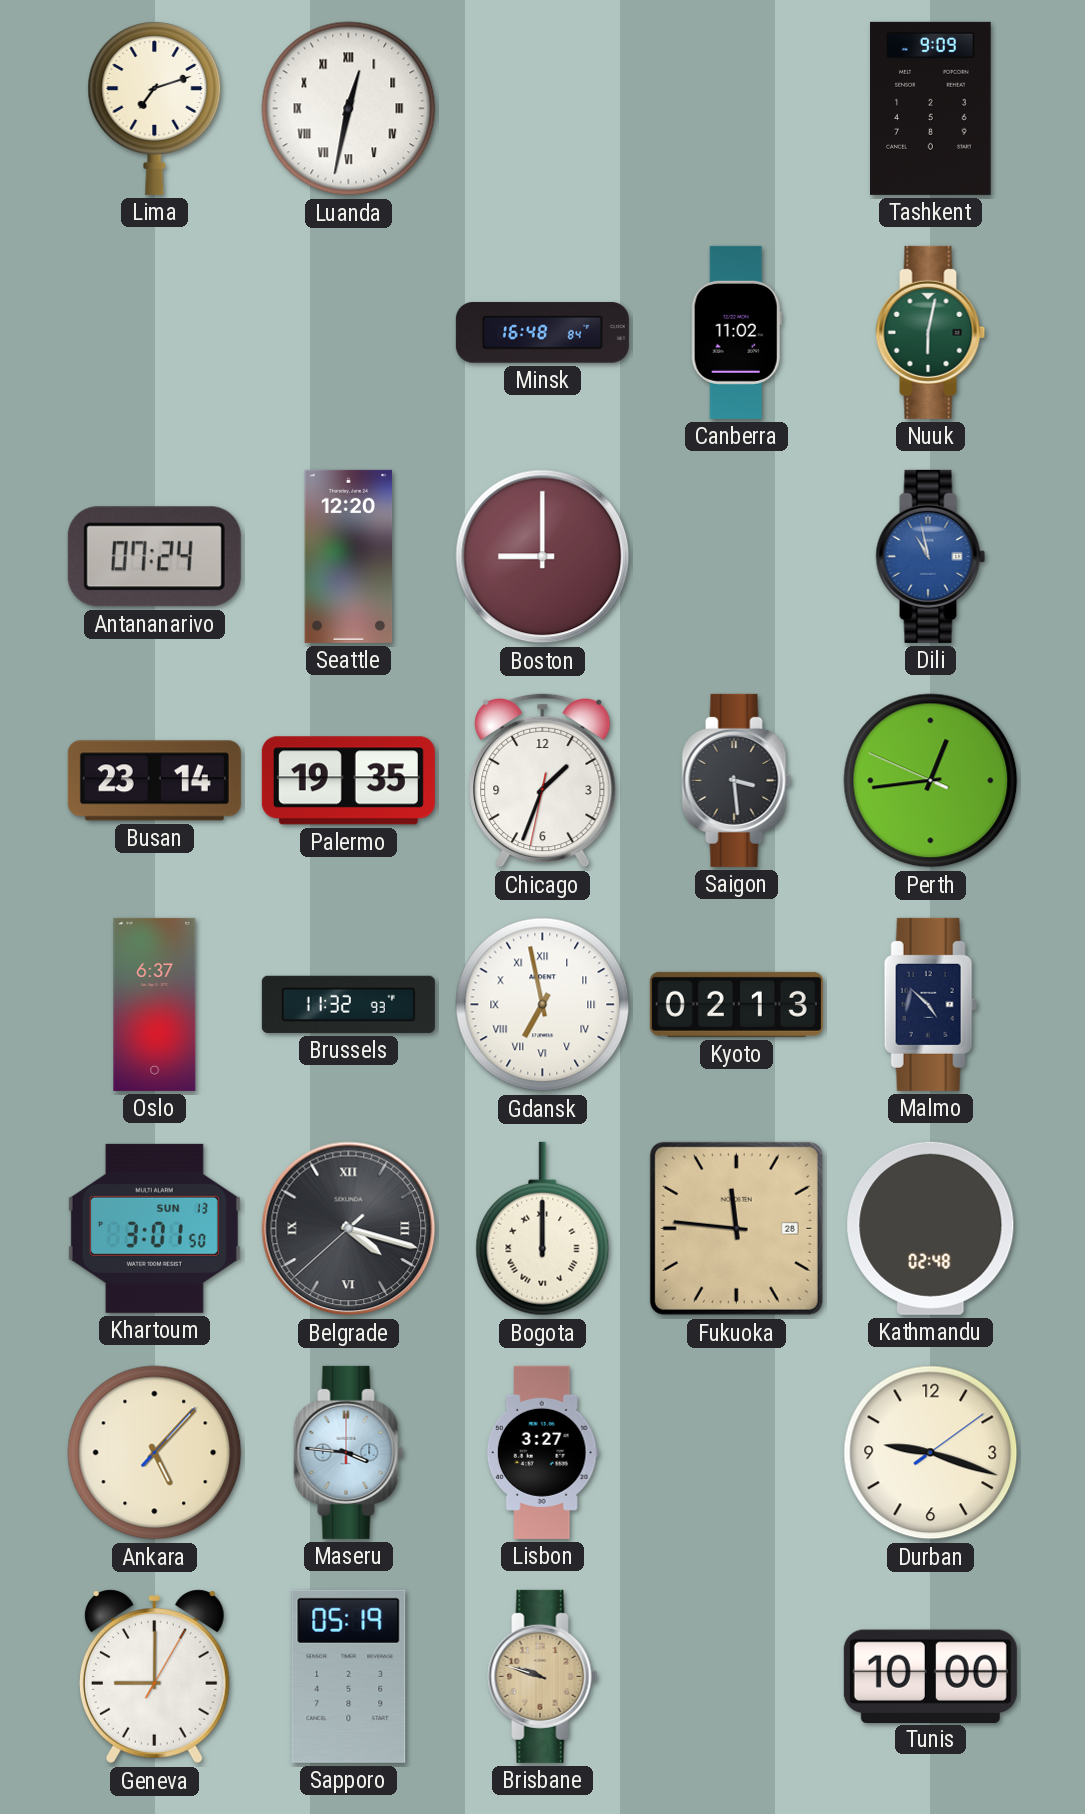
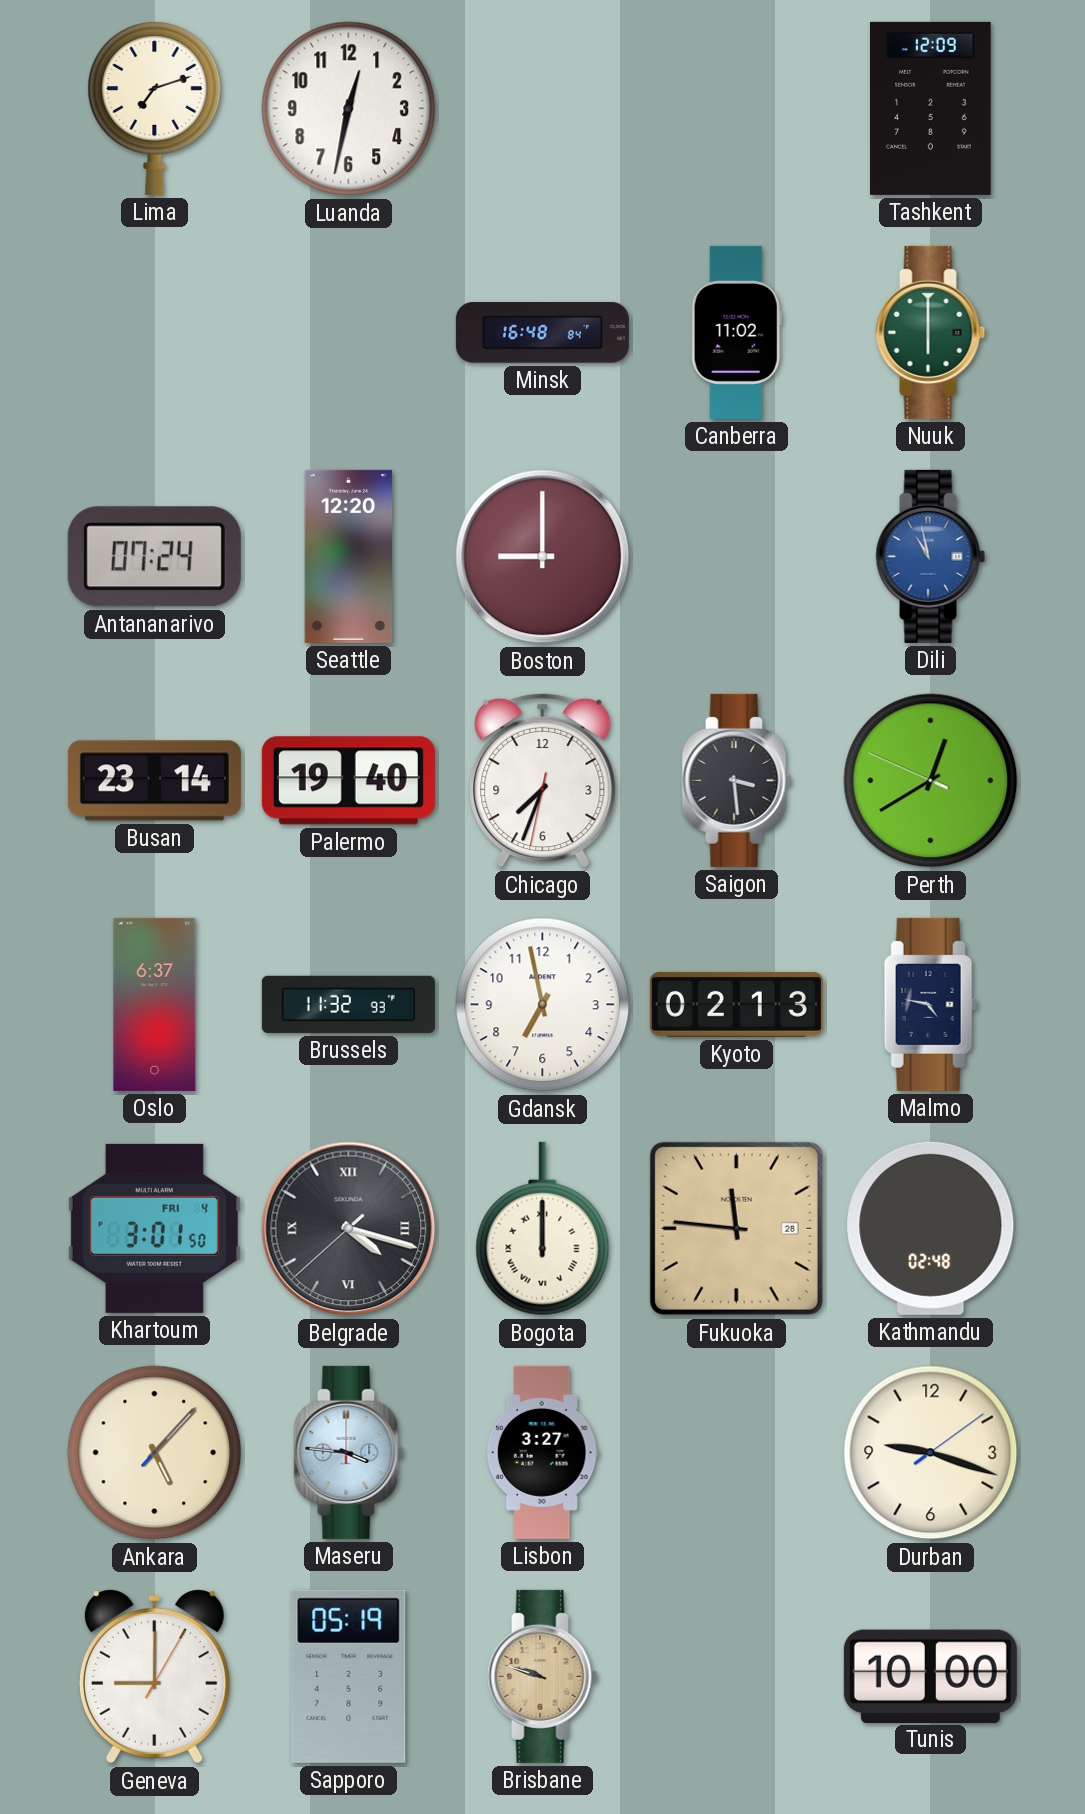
Luanda numerals: Roman -> Arabic (349, 109)
Tashkent: 9:09 -> 12:09 (931, 108)
Nuuk: 6:02 -> 6:00 (931, 332)
Palermo: 19:35 -> 19:40 (348, 781)
Chicago: 1:33 -> 7:33 (543, 780)
Perth: 12:43 -> 12:39 (931, 781)
Gdansk numerals: Roman -> Arabic (543, 1005)
Malmo: 4:52 -> 4:47 (930, 1004)
Khartoum date: SUN 13 -> FRI 4 (154, 1228)
